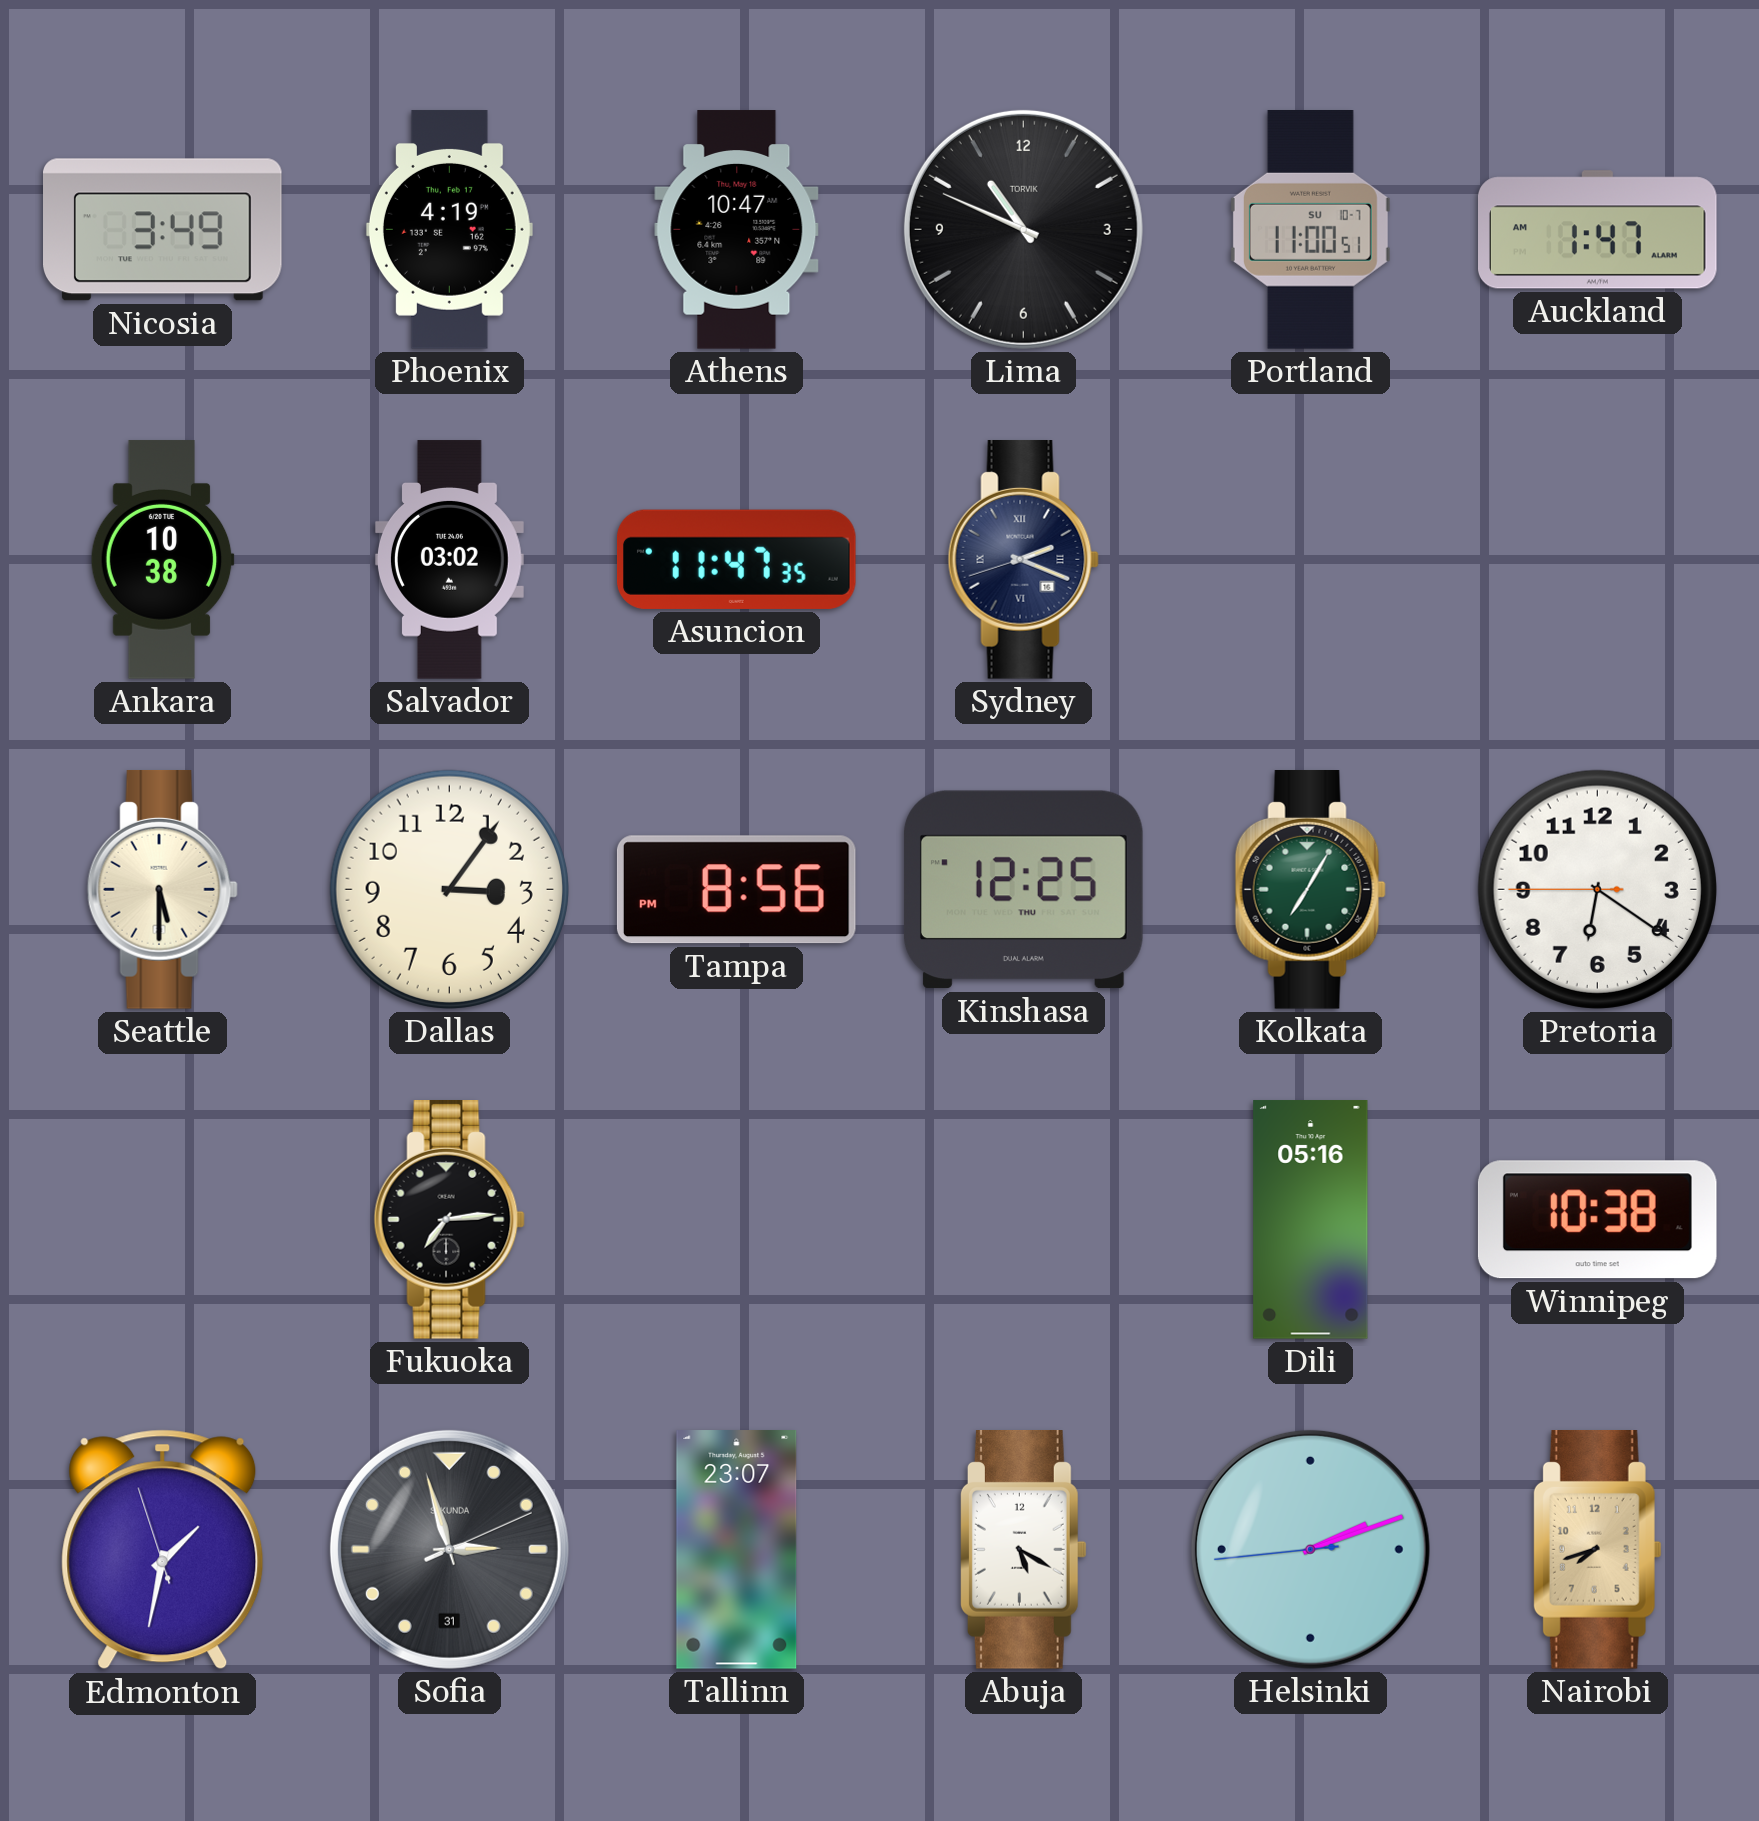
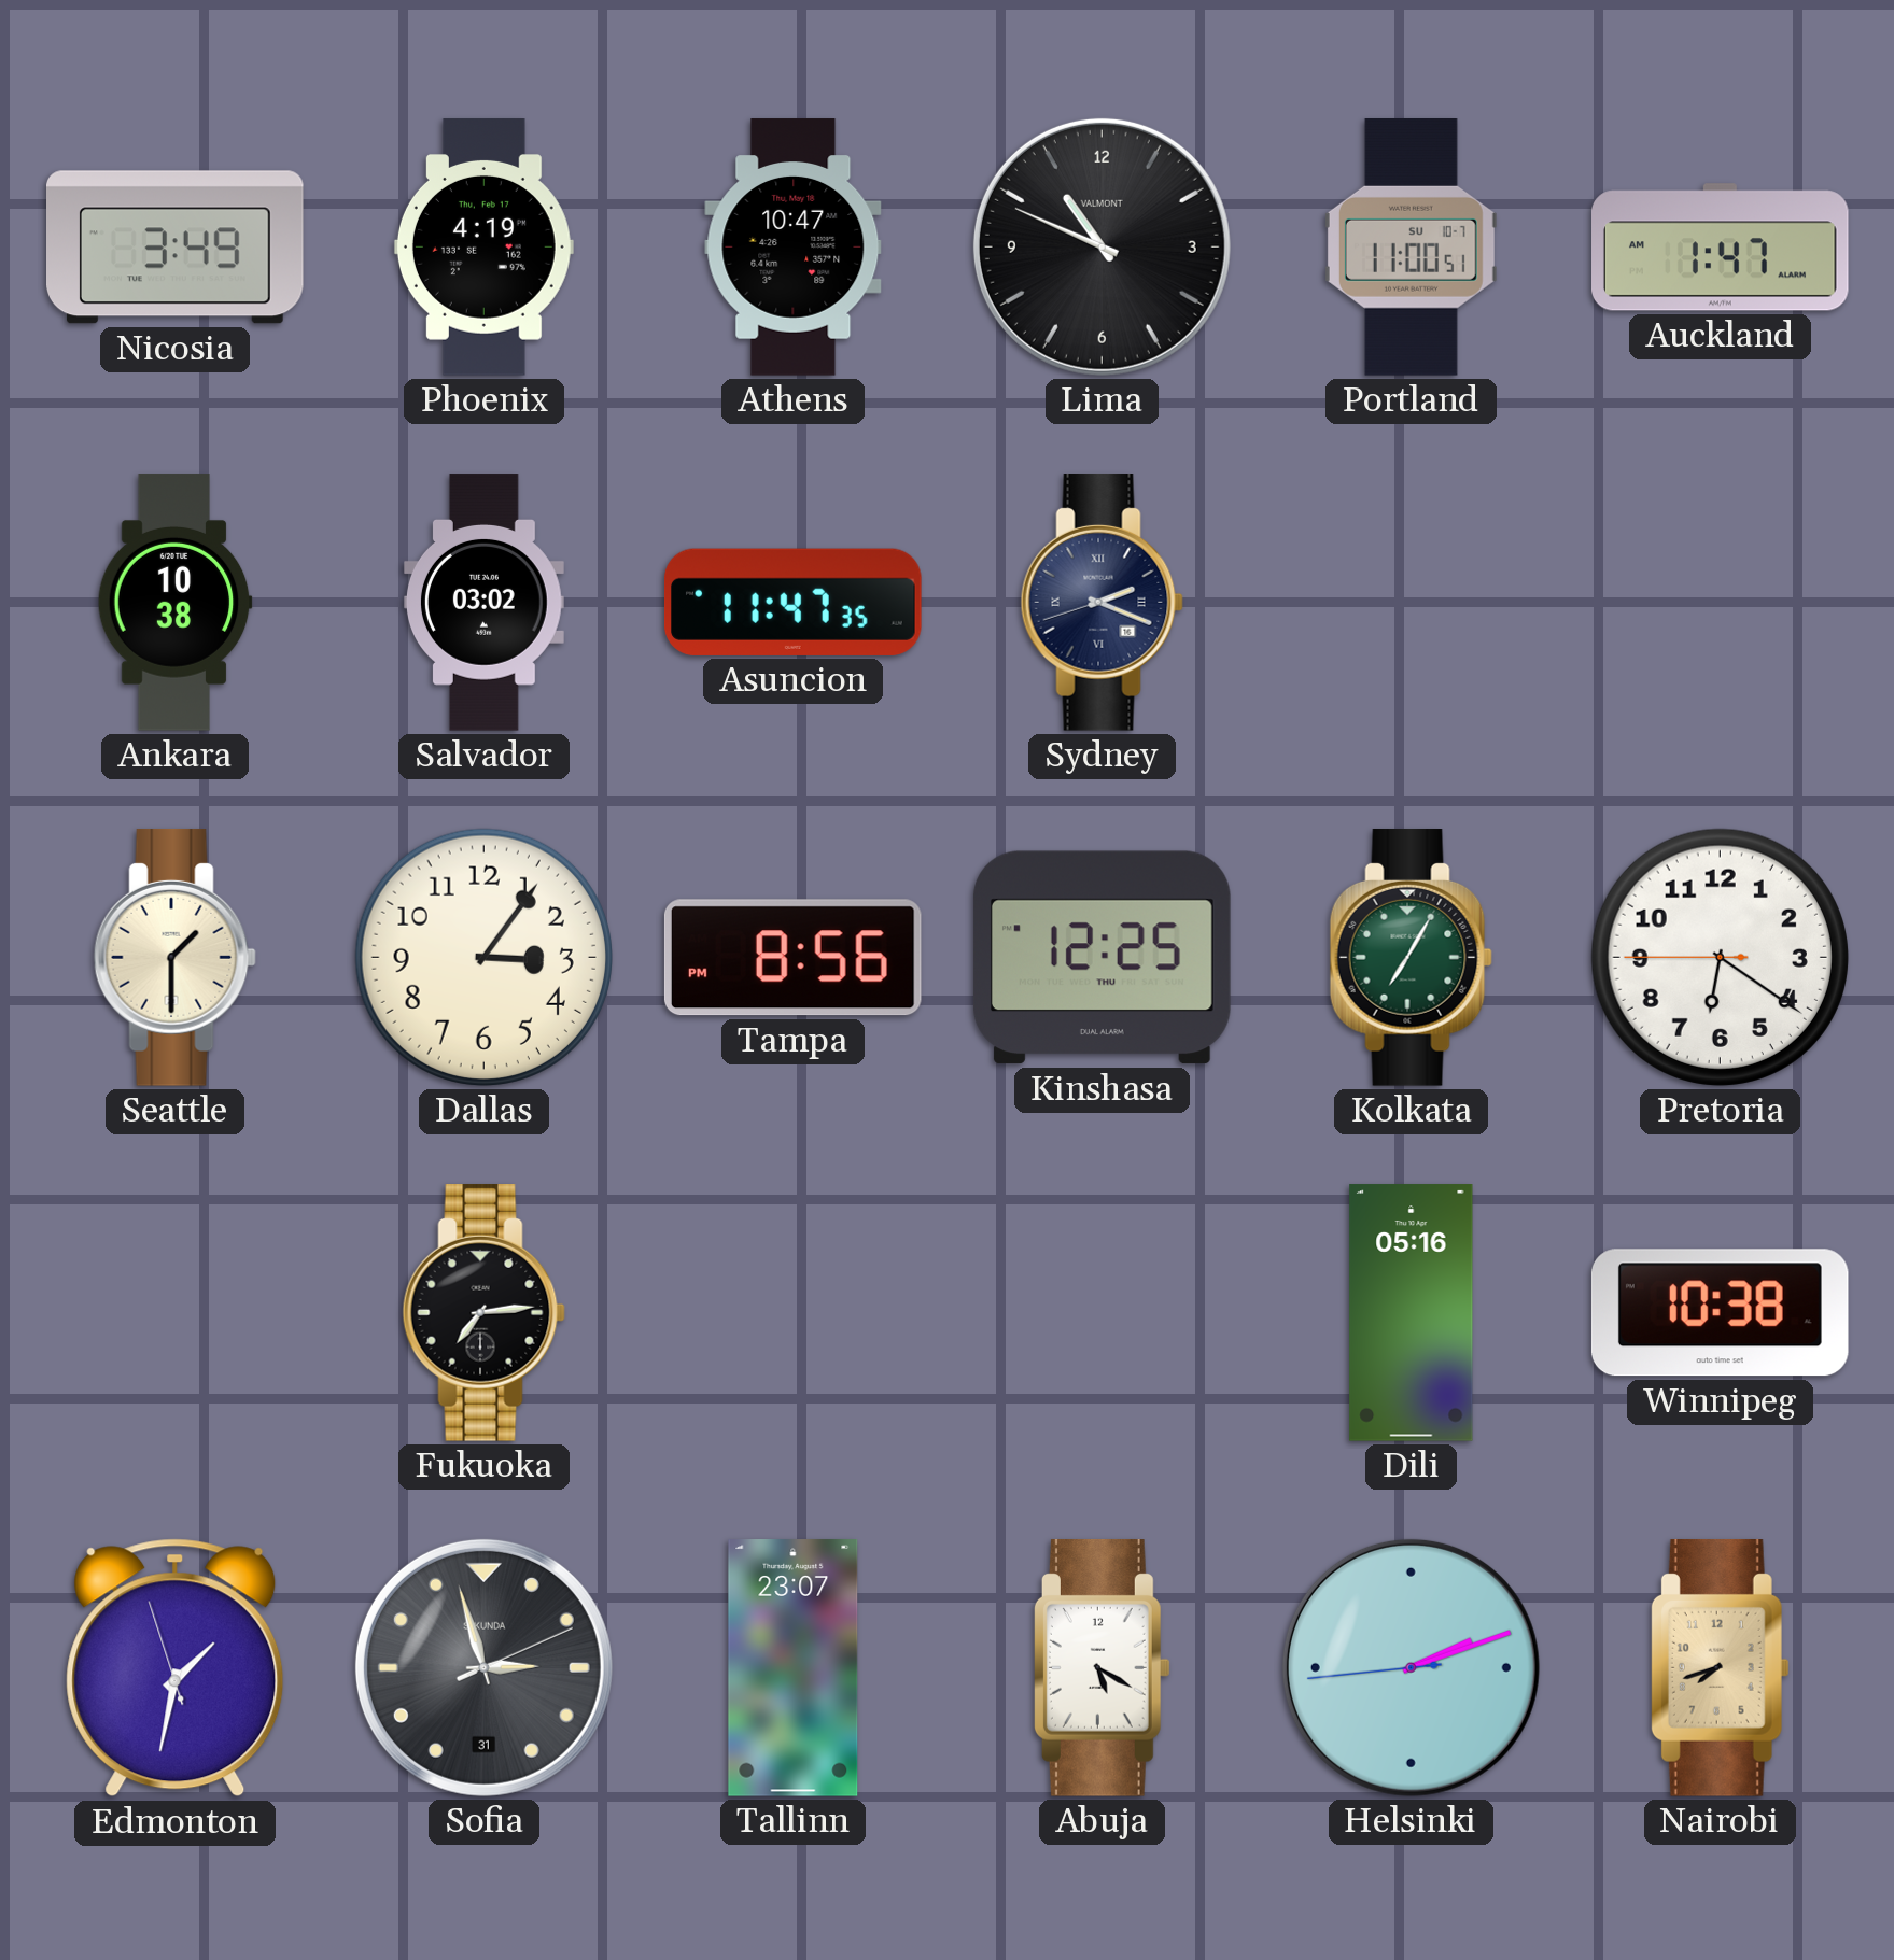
Lima brand: TORVIK -> VALMONT (1102, 246)
Seattle: 5:30 -> 1:30 (174, 958)
